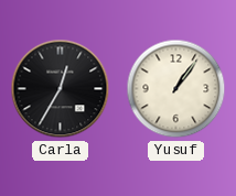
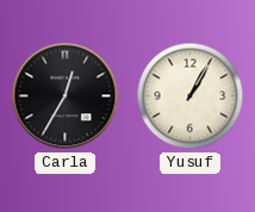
Yusuf: 1:06 -> 1:05 (191, 96)
